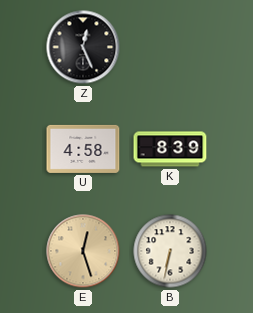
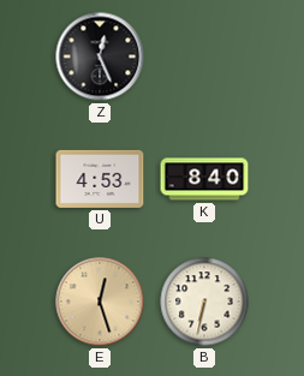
U: 4:58 -> 4:53 (100, 179)
K: 8:39 -> 8:40 (204, 179)
